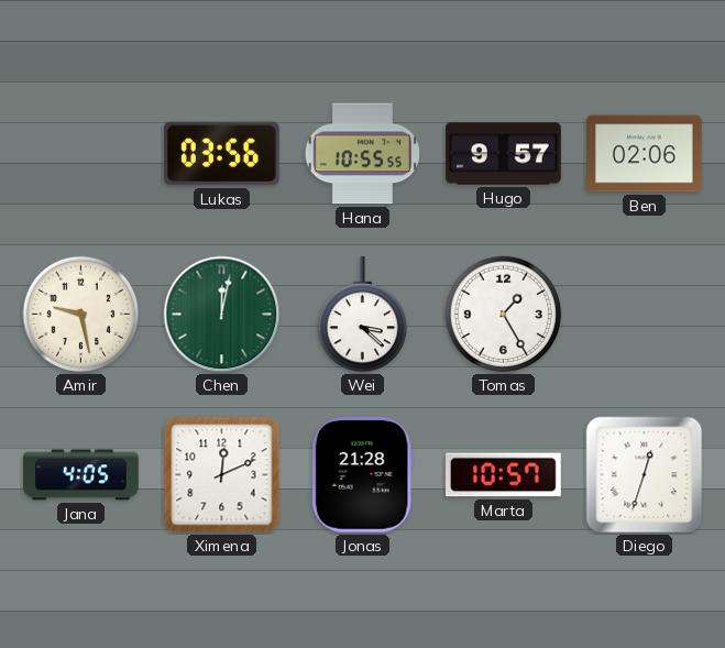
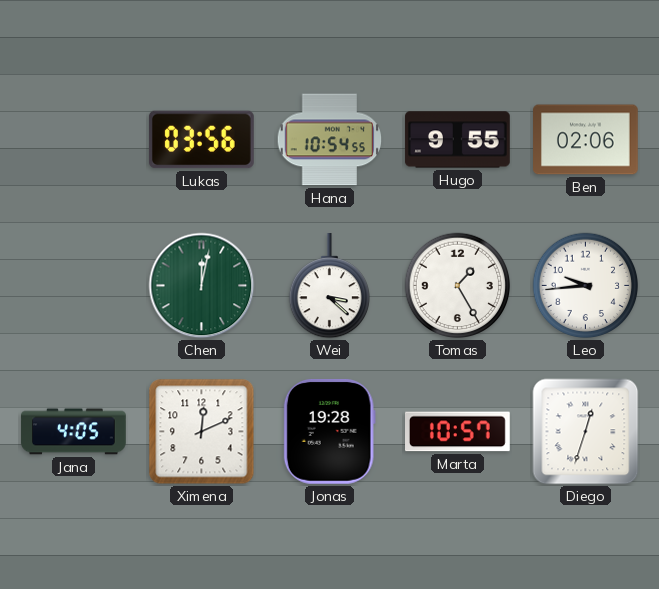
Hana: 10:55 -> 10:54 (330, 140)
Hugo: 9:57 -> 9:55 (458, 140)
Amir: 9:28 -> none (81, 315)
Leo: none -> 9:44 (586, 286)
Jonas: 21:28 -> 19:28 (329, 431)
